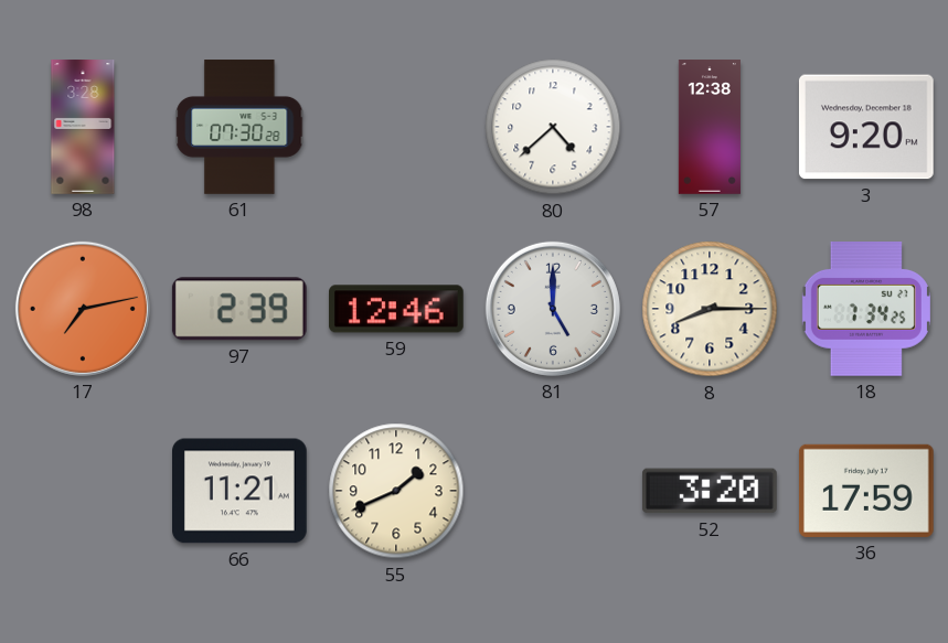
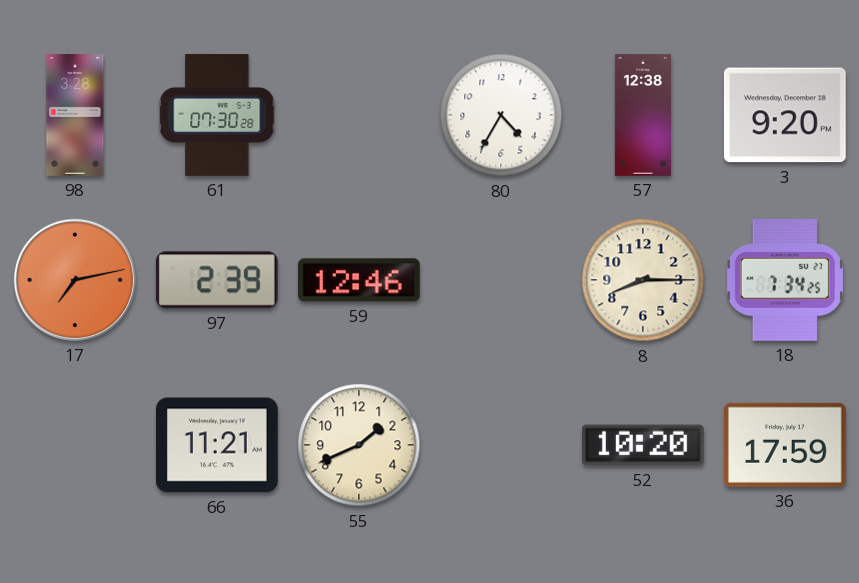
80: 4:38 -> 4:35 (501, 115)
81: 5:00 -> none (553, 309)
52: 3:20 -> 10:20 (643, 445)
